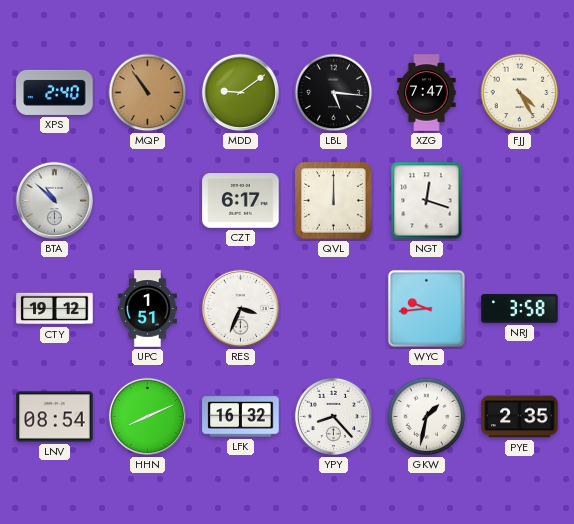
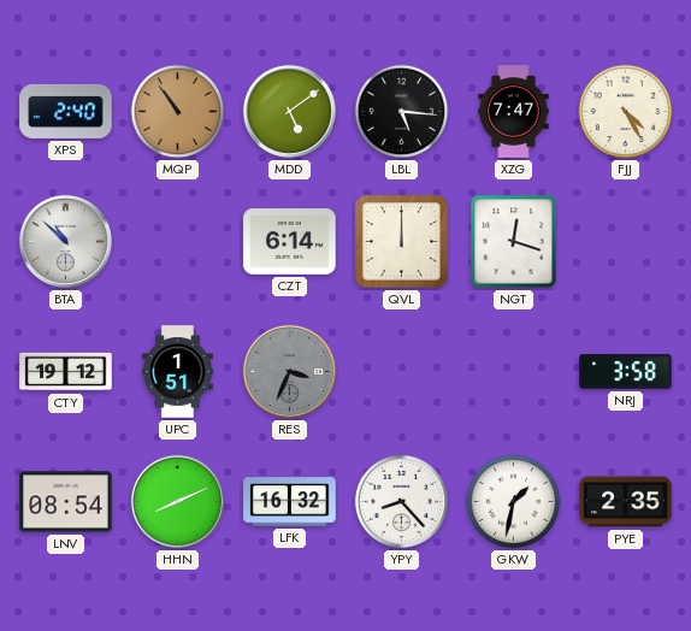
MDD: 9:09 -> 5:09 (289, 111)
CZT: 6:17 -> 6:14 (290, 242)
RES dial: white -> grey (289, 371)
WYC: 9:44 -> none (426, 308)
